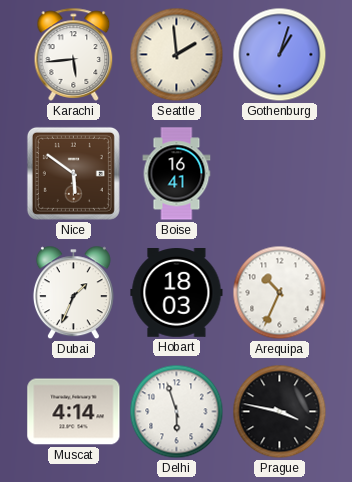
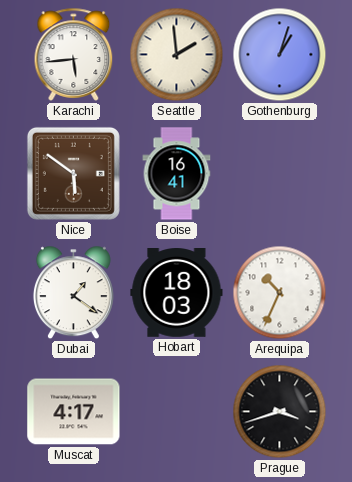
Dubai: 1:34 -> 1:21 (73, 293)
Muscat: 4:14 -> 4:17 (74, 412)
Delhi: 5:57 -> none (177, 412)
Prague: 3:47 -> 3:42 (280, 412)
